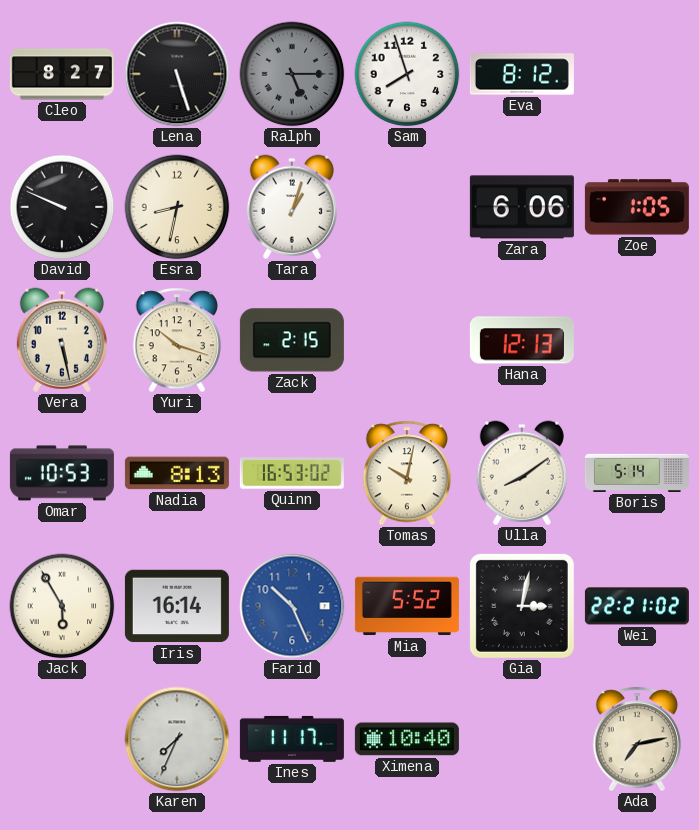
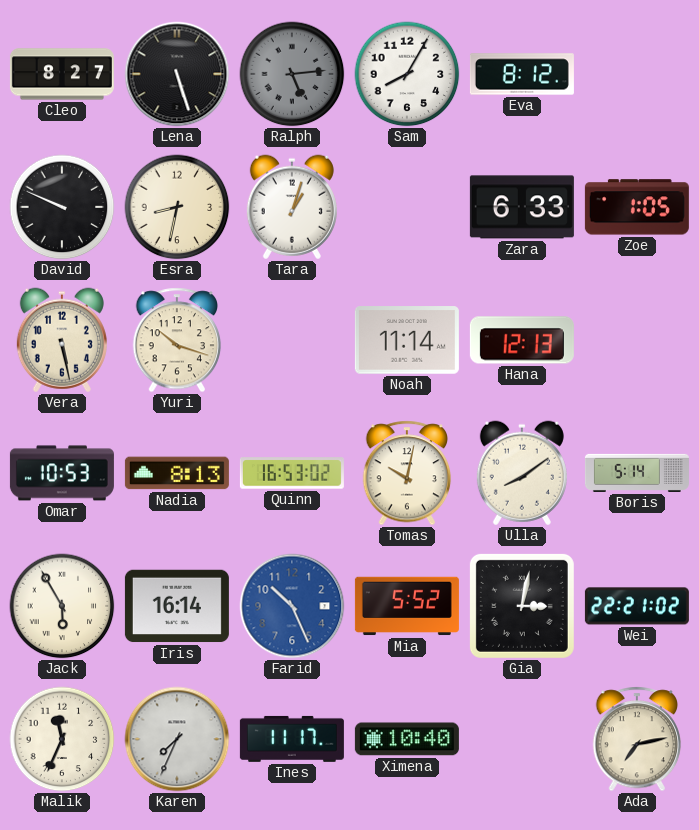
Ralph: 5:15 -> 5:14 (292, 74)
Sam: 7:57 -> 8:05 (407, 74)
Zara: 6:06 -> 6:33 (522, 207)
Zack: 2:15 -> none (292, 340)
Noah: none -> 11:14 (407, 340)
Malik: none -> 11:34 (62, 739)
